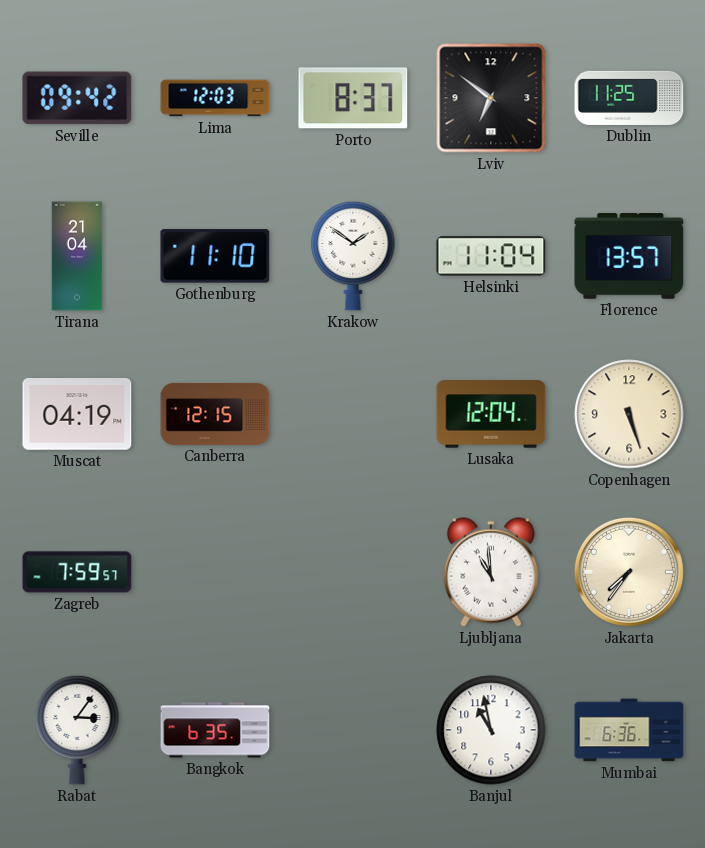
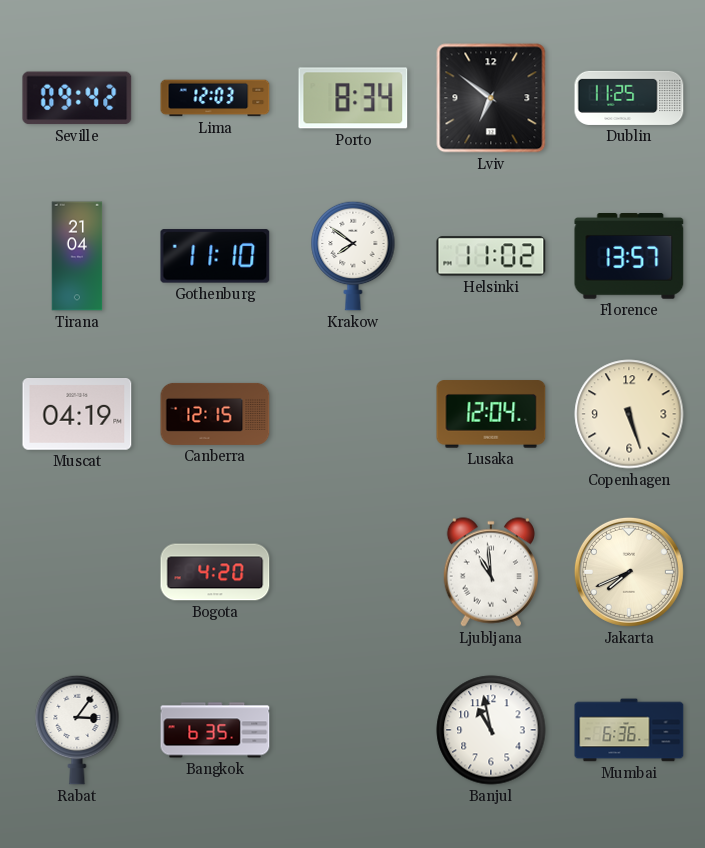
Porto: 8:37 -> 8:34 (353, 98)
Krakow: 1:51 -> 7:51 (353, 256)
Helsinki: 11:04 -> 11:02 (491, 256)
Zagreb: 7:59 -> none (77, 572)
Bogota: none -> 4:20 (215, 572)
Jakarta: 7:36 -> 7:41 (629, 572)
